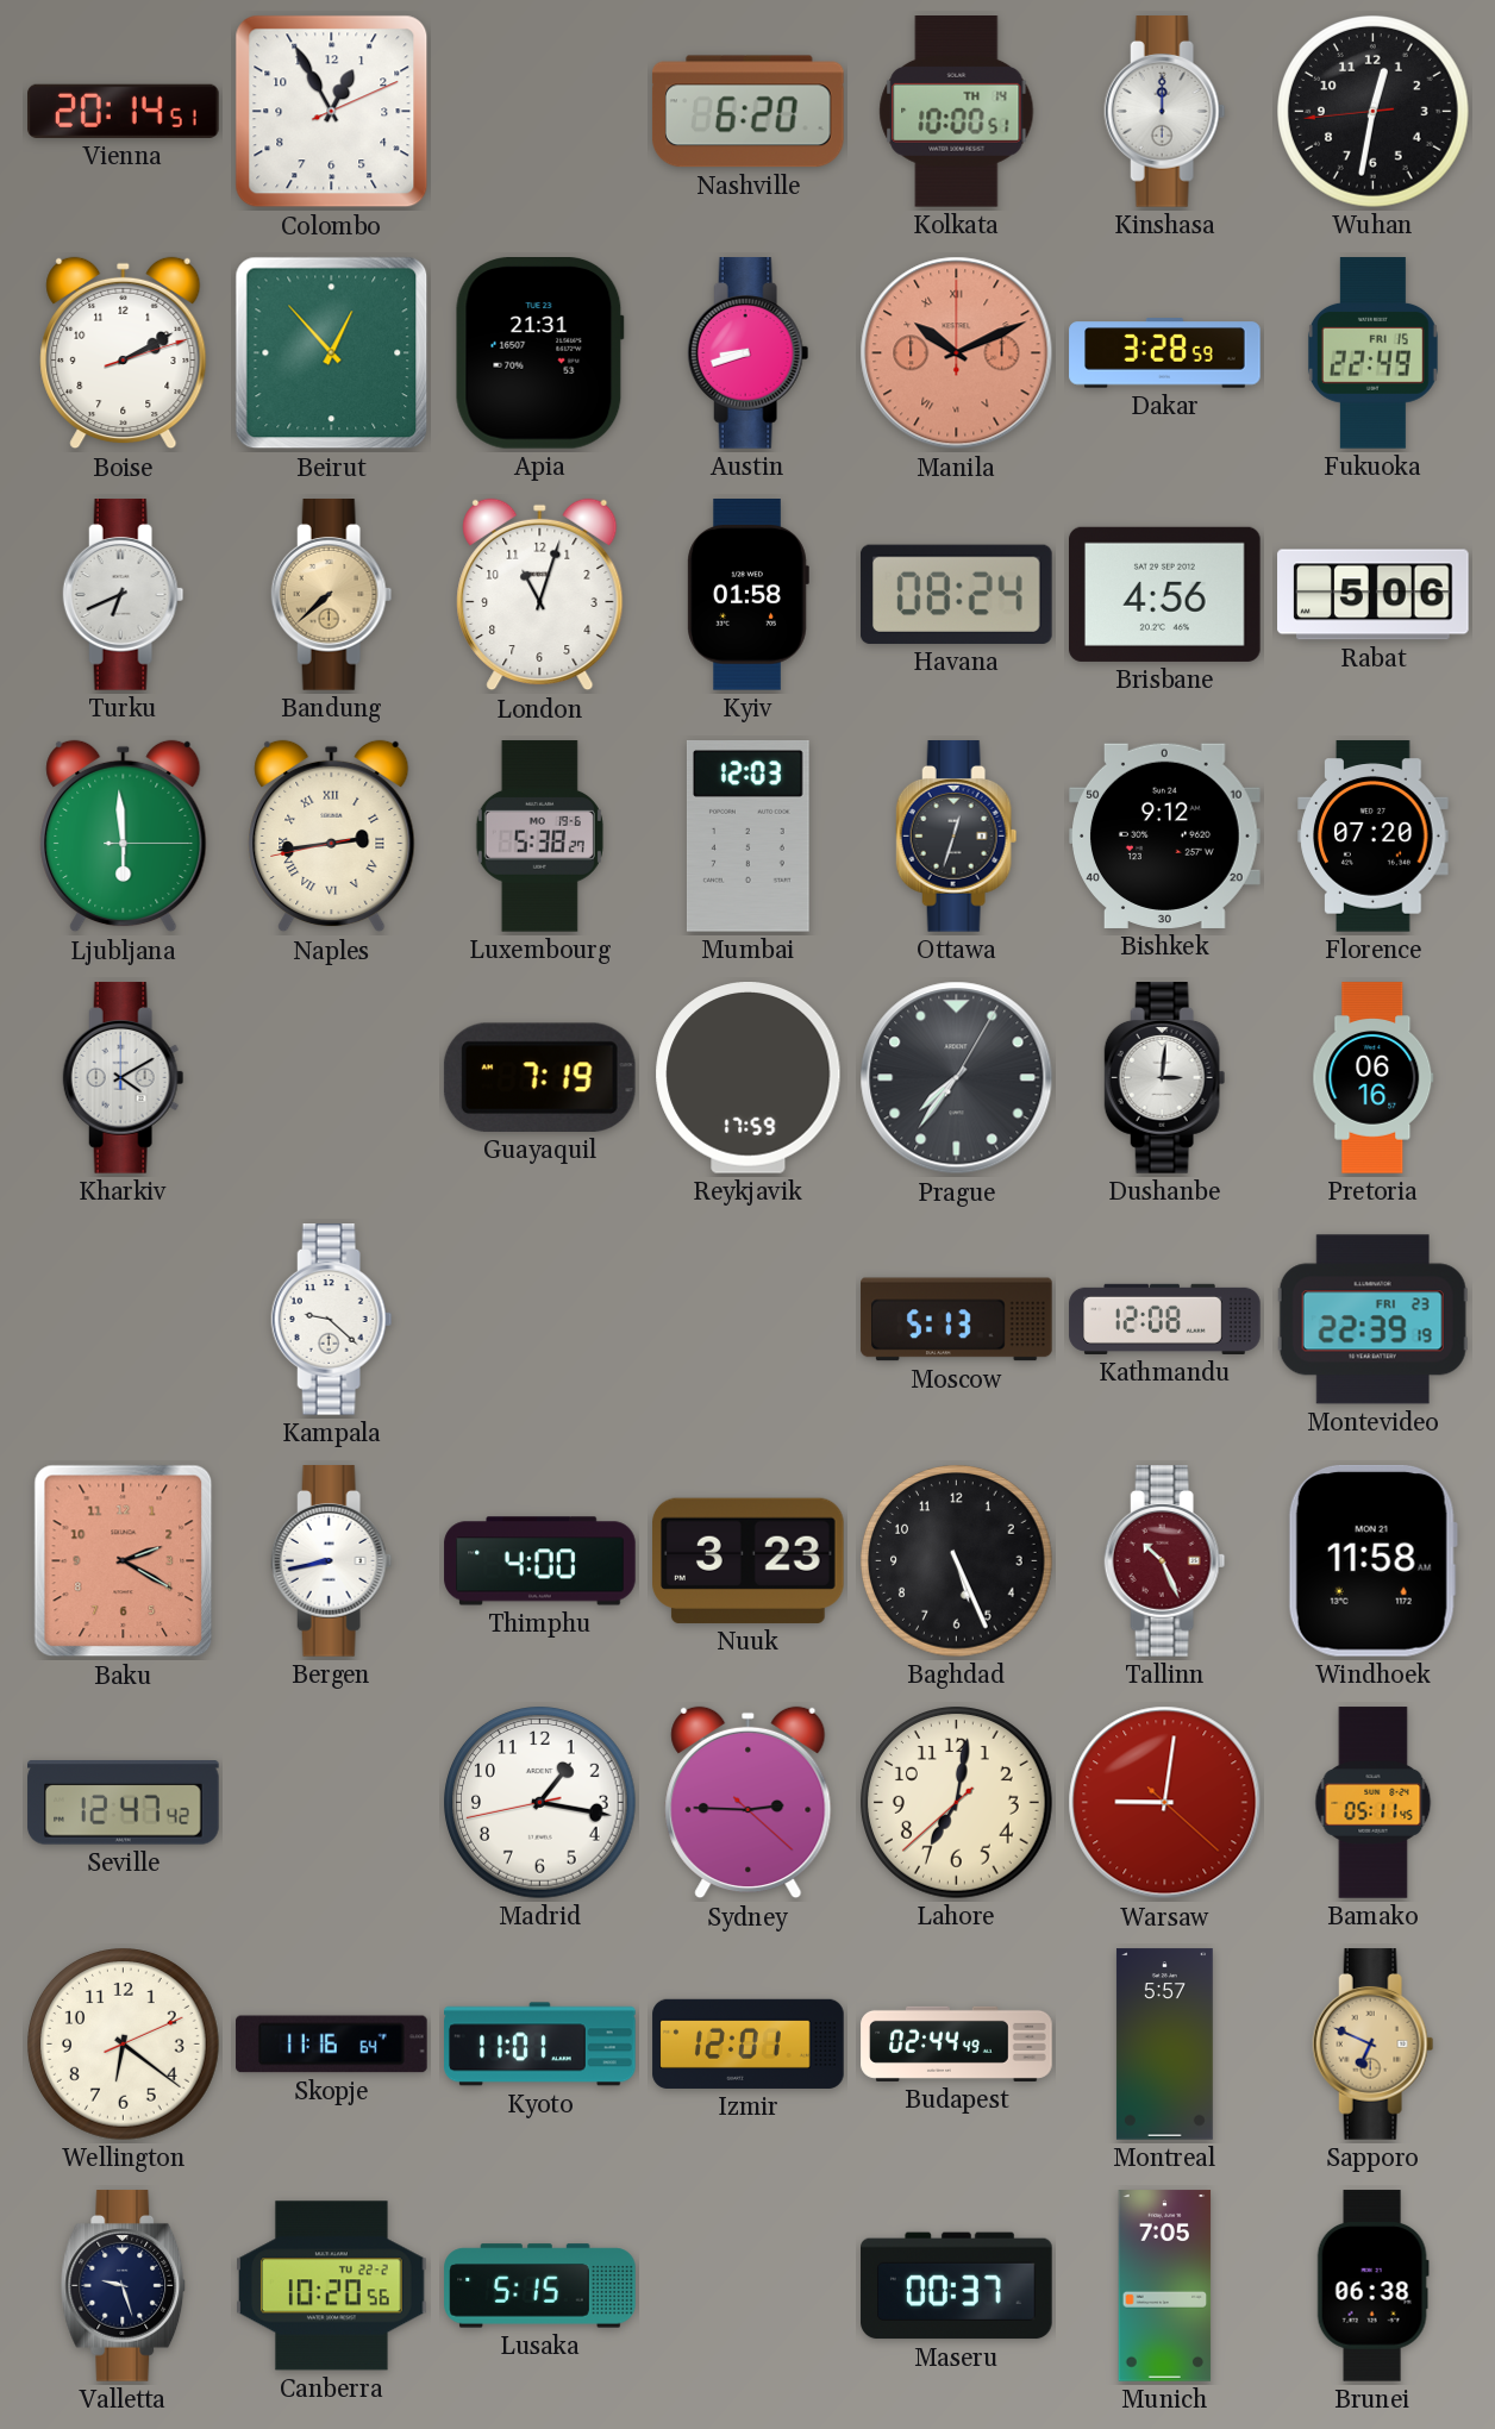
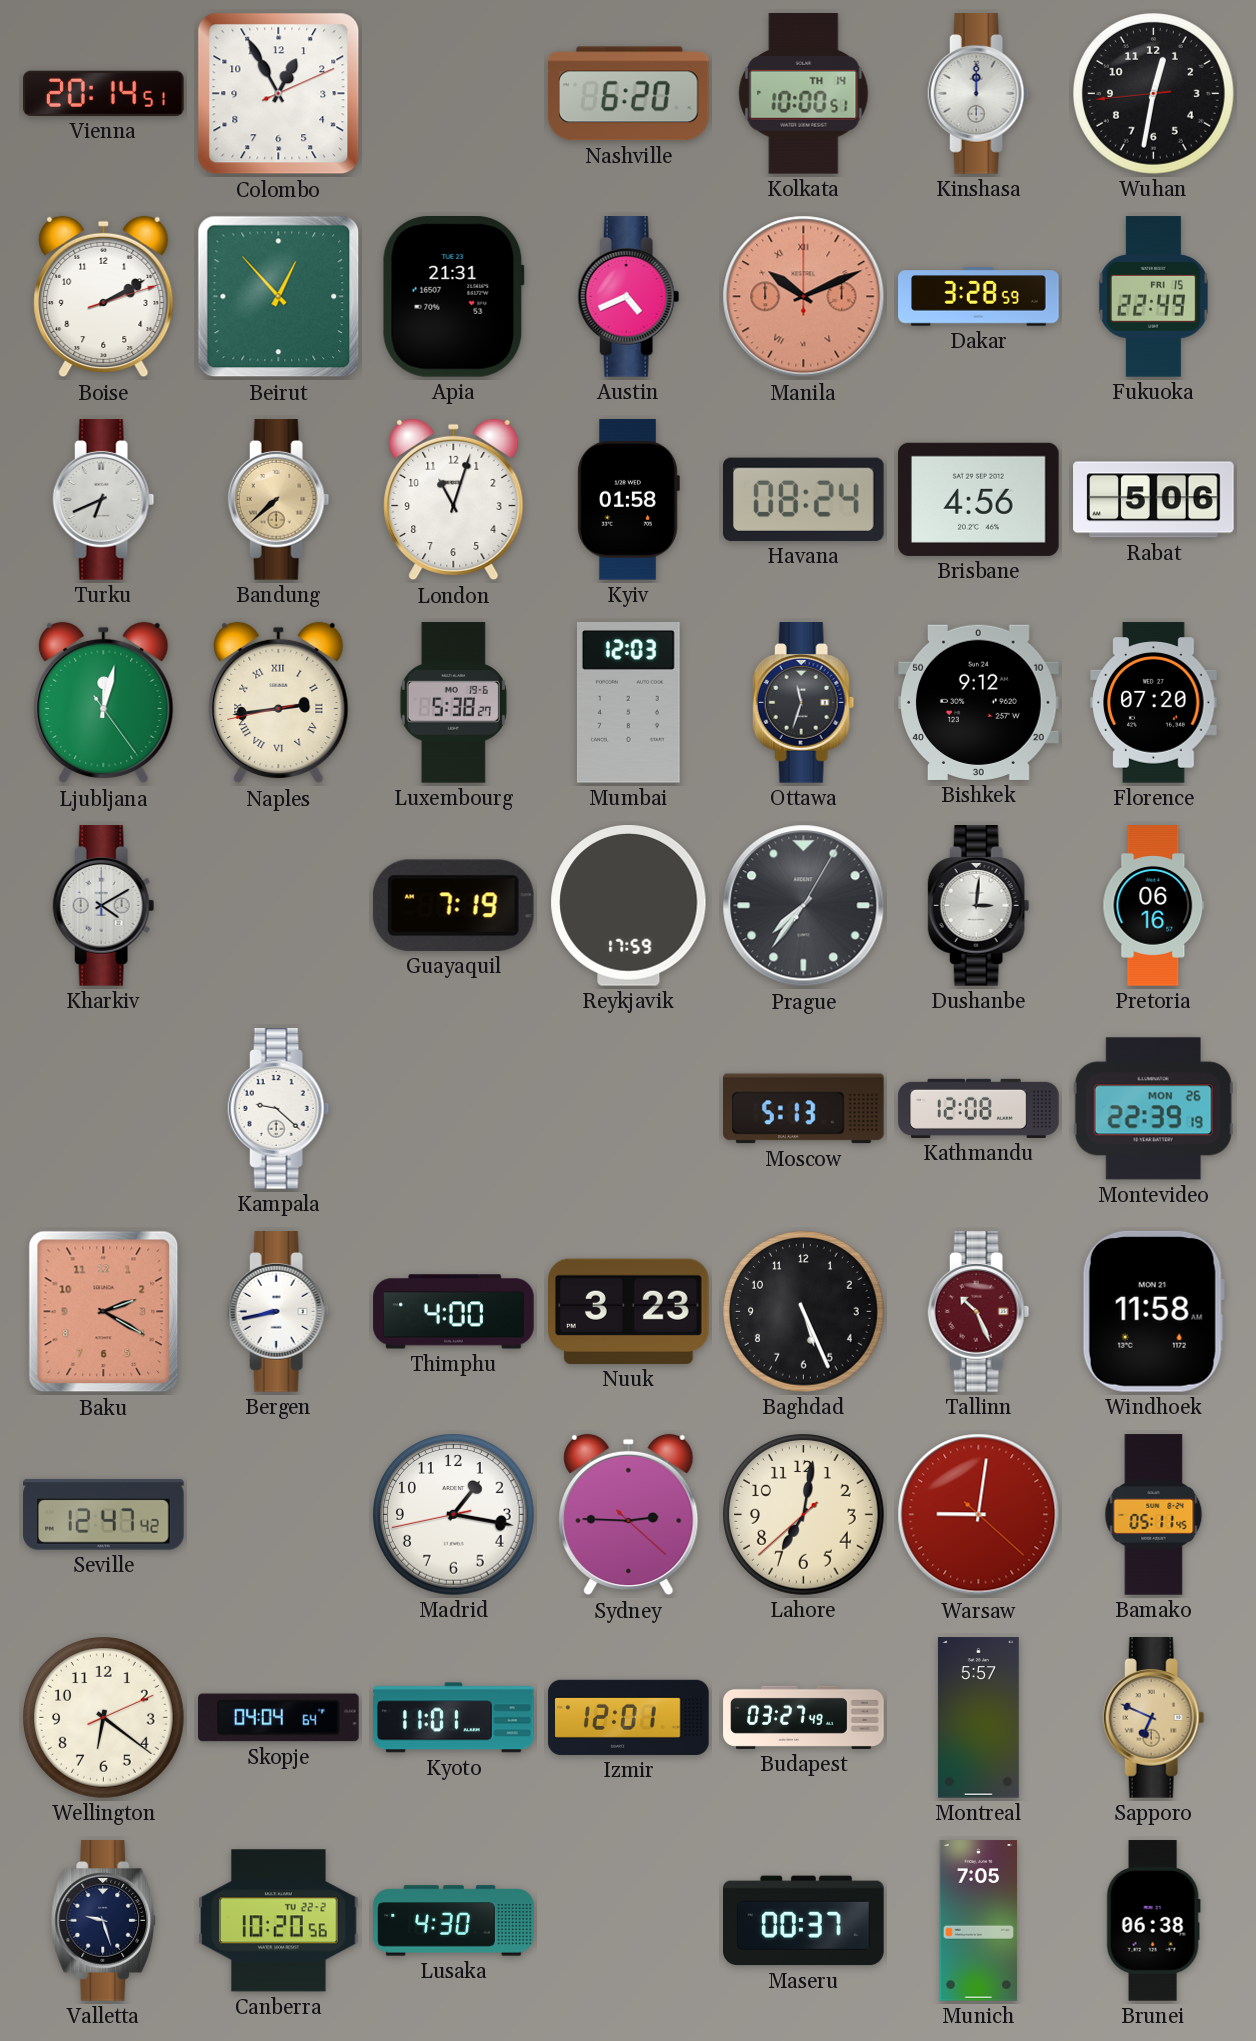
Austin: 8:42 -> 4:41 (629, 297)
Ljubljana: 5:59 -> 12:02 (104, 703)
Ottawa: 12:33 -> 11:33 (804, 703)
Montevideo date: FRI 23 -> MON 26 (1153, 1109)
Skopje: 11:16 -> 04:04 (279, 1718)
Budapest: 02:44 -> 03:27 (804, 1717)
Lusaka: 5:15 -> 4:30 (454, 1921)
